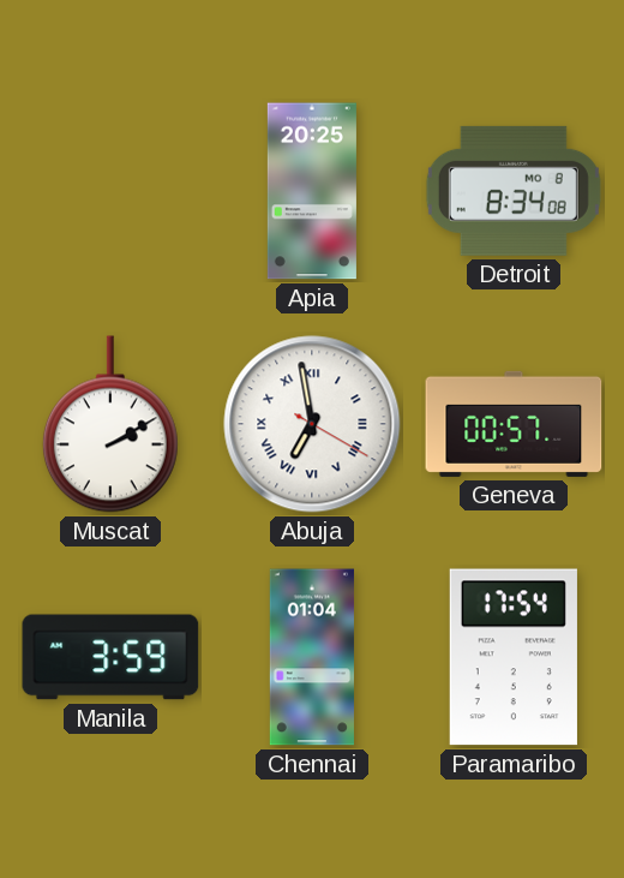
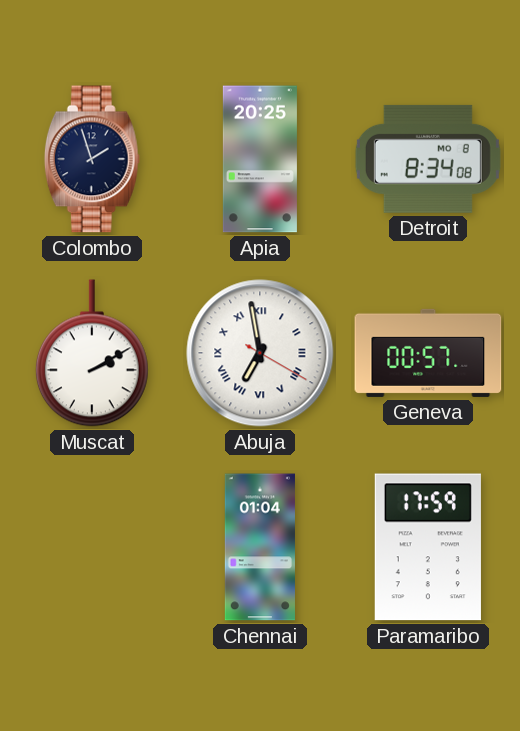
Colombo: none -> 1:57 (92, 159)
Manila: 3:59 -> none (110, 657)
Paramaribo: 17:54 -> 17:59 (428, 547)
